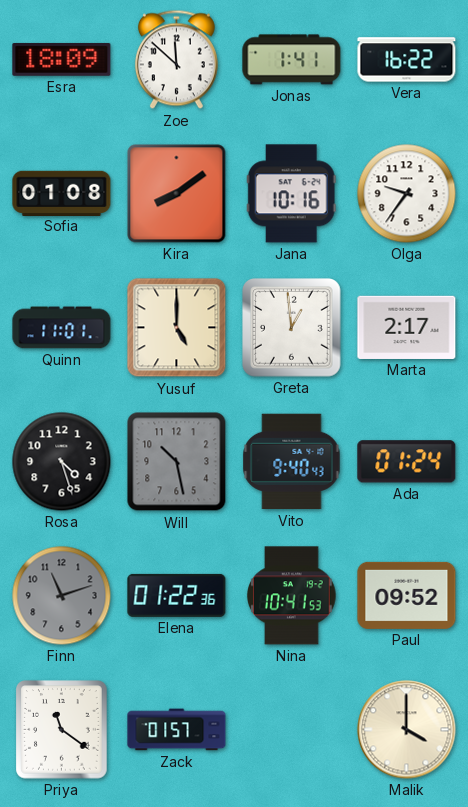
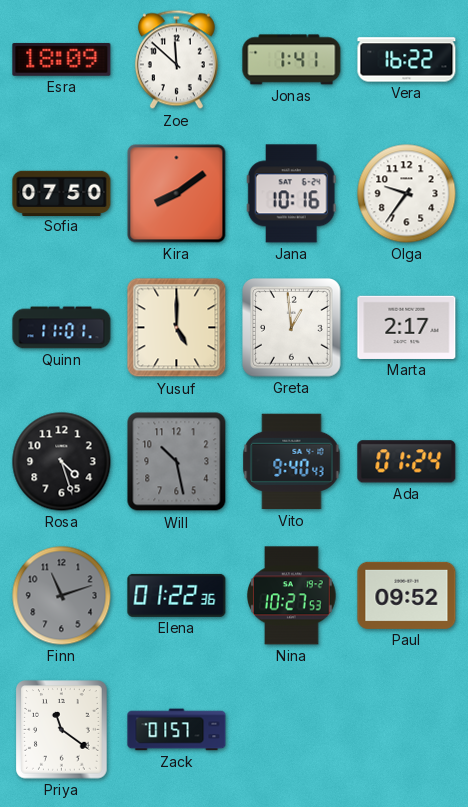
Sofia: 01:08 -> 07:50 (62, 193)
Nina: 10:41 -> 10:27 (292, 596)
Malik: 4:00 -> none (407, 730)
